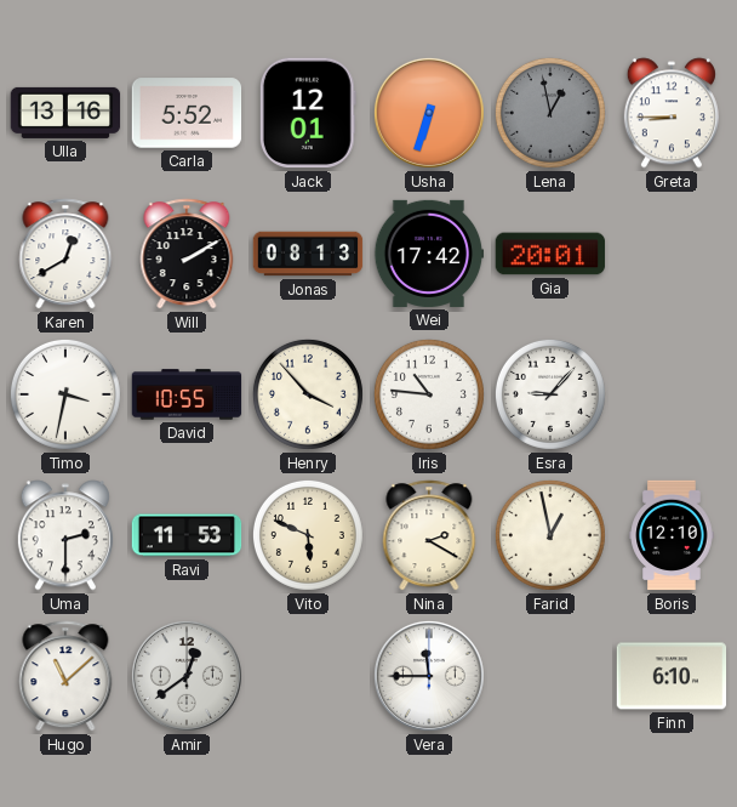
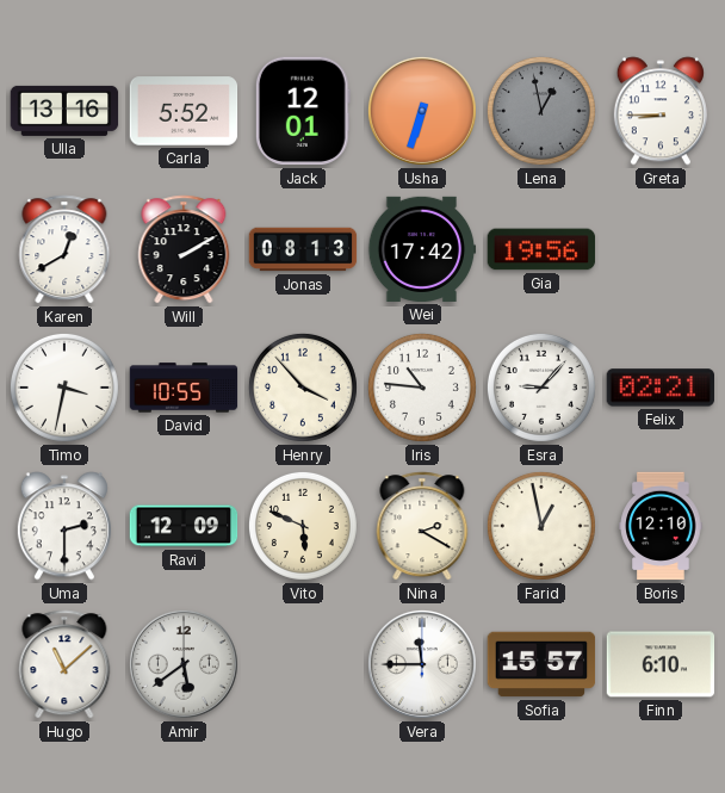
Gia: 20:01 -> 19:56 (541, 249)
Felix: none -> 02:21 (659, 388)
Ravi: 11:53 -> 12:09 (184, 526)
Amir: 12:39 -> 5:39 (184, 664)
Sofia: none -> 15:57 (541, 664)
